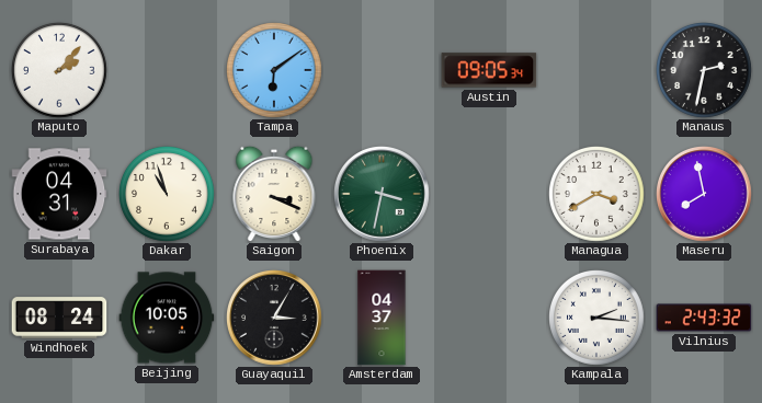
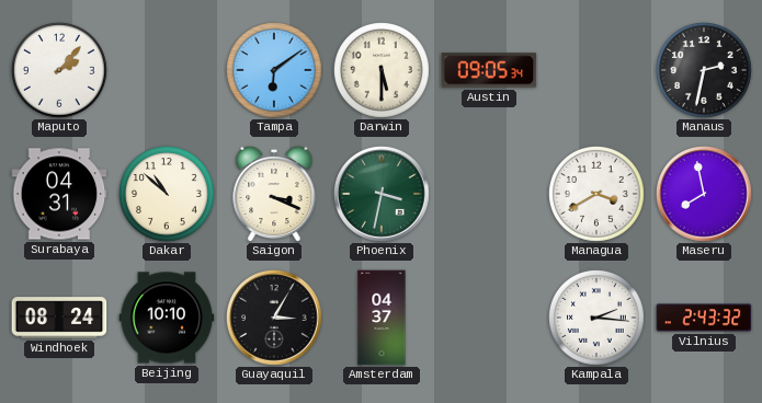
Darwin: none -> 5:30 (383, 71)
Dakar: 10:57 -> 10:52 (168, 195)
Beijing: 10:05 -> 10:10 (167, 318)
